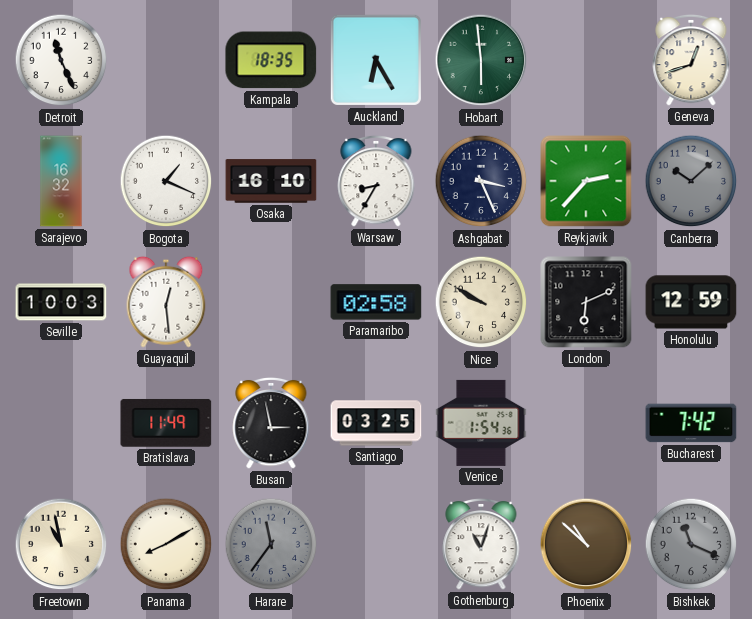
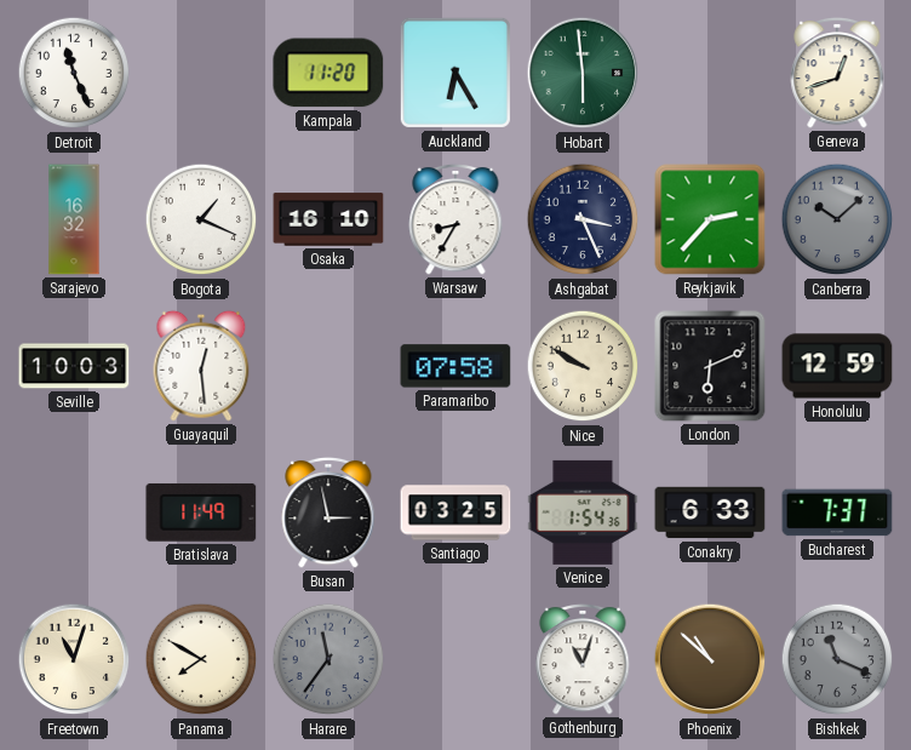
Kampala: 18:35 -> 11:20 (328, 73)
Paramaribo: 02:58 -> 07:58 (456, 366)
Conakry: none -> 6:33 (710, 513)
Bucharest: 7:42 -> 7:37 (837, 513)
Freetown: 10:58 -> 11:03 (74, 659)
Panama: 8:10 -> 7:50 (201, 659)
